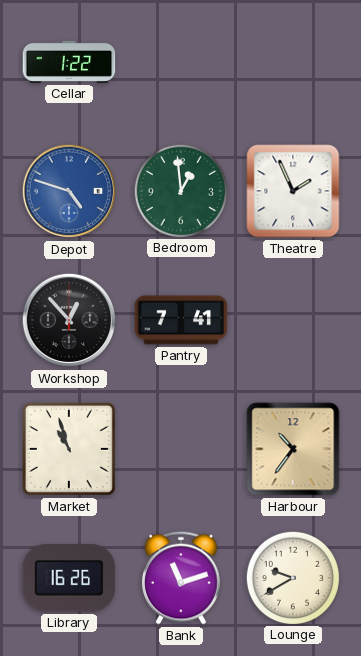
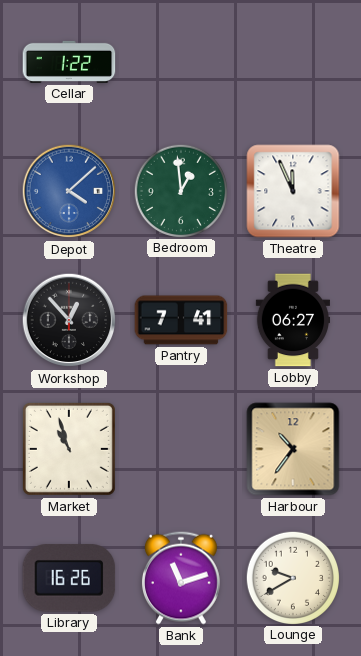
Depot: 4:48 -> 4:08 (69, 191)
Theatre: 1:56 -> 11:56 (293, 191)
Lobby: none -> 06:27 (292, 320)
